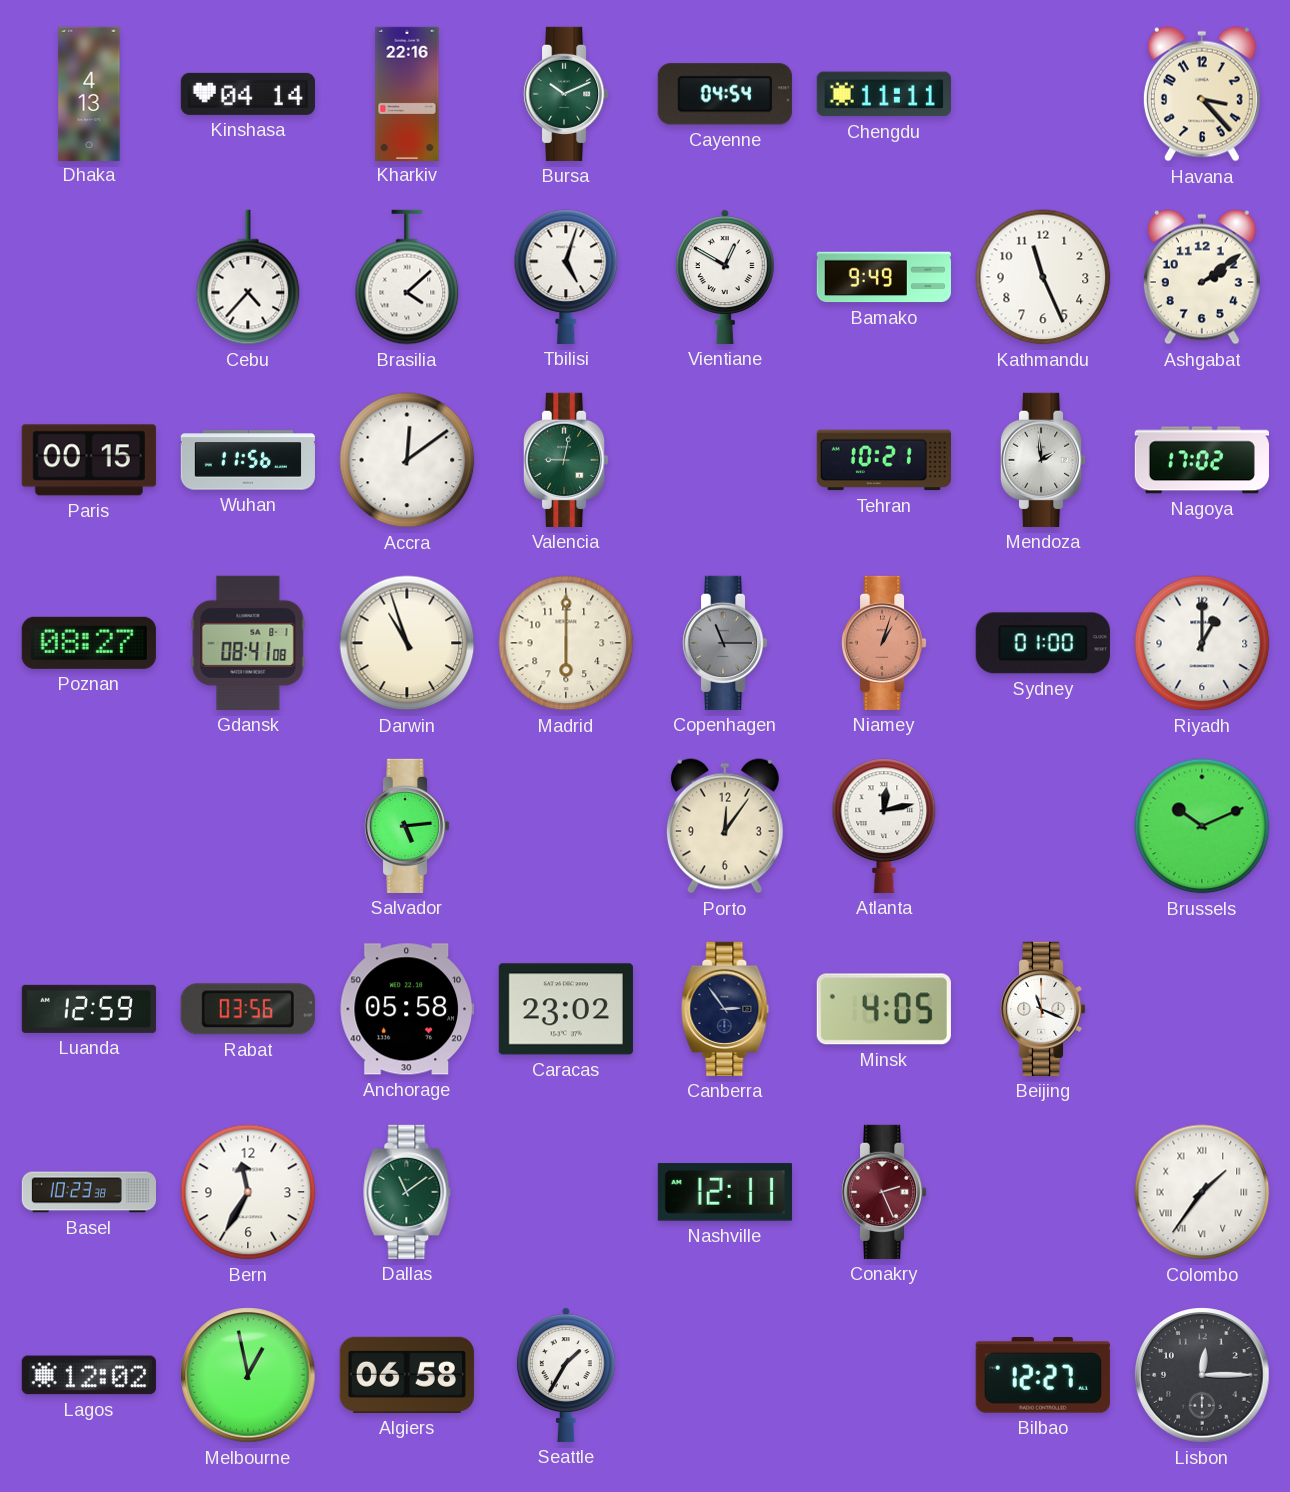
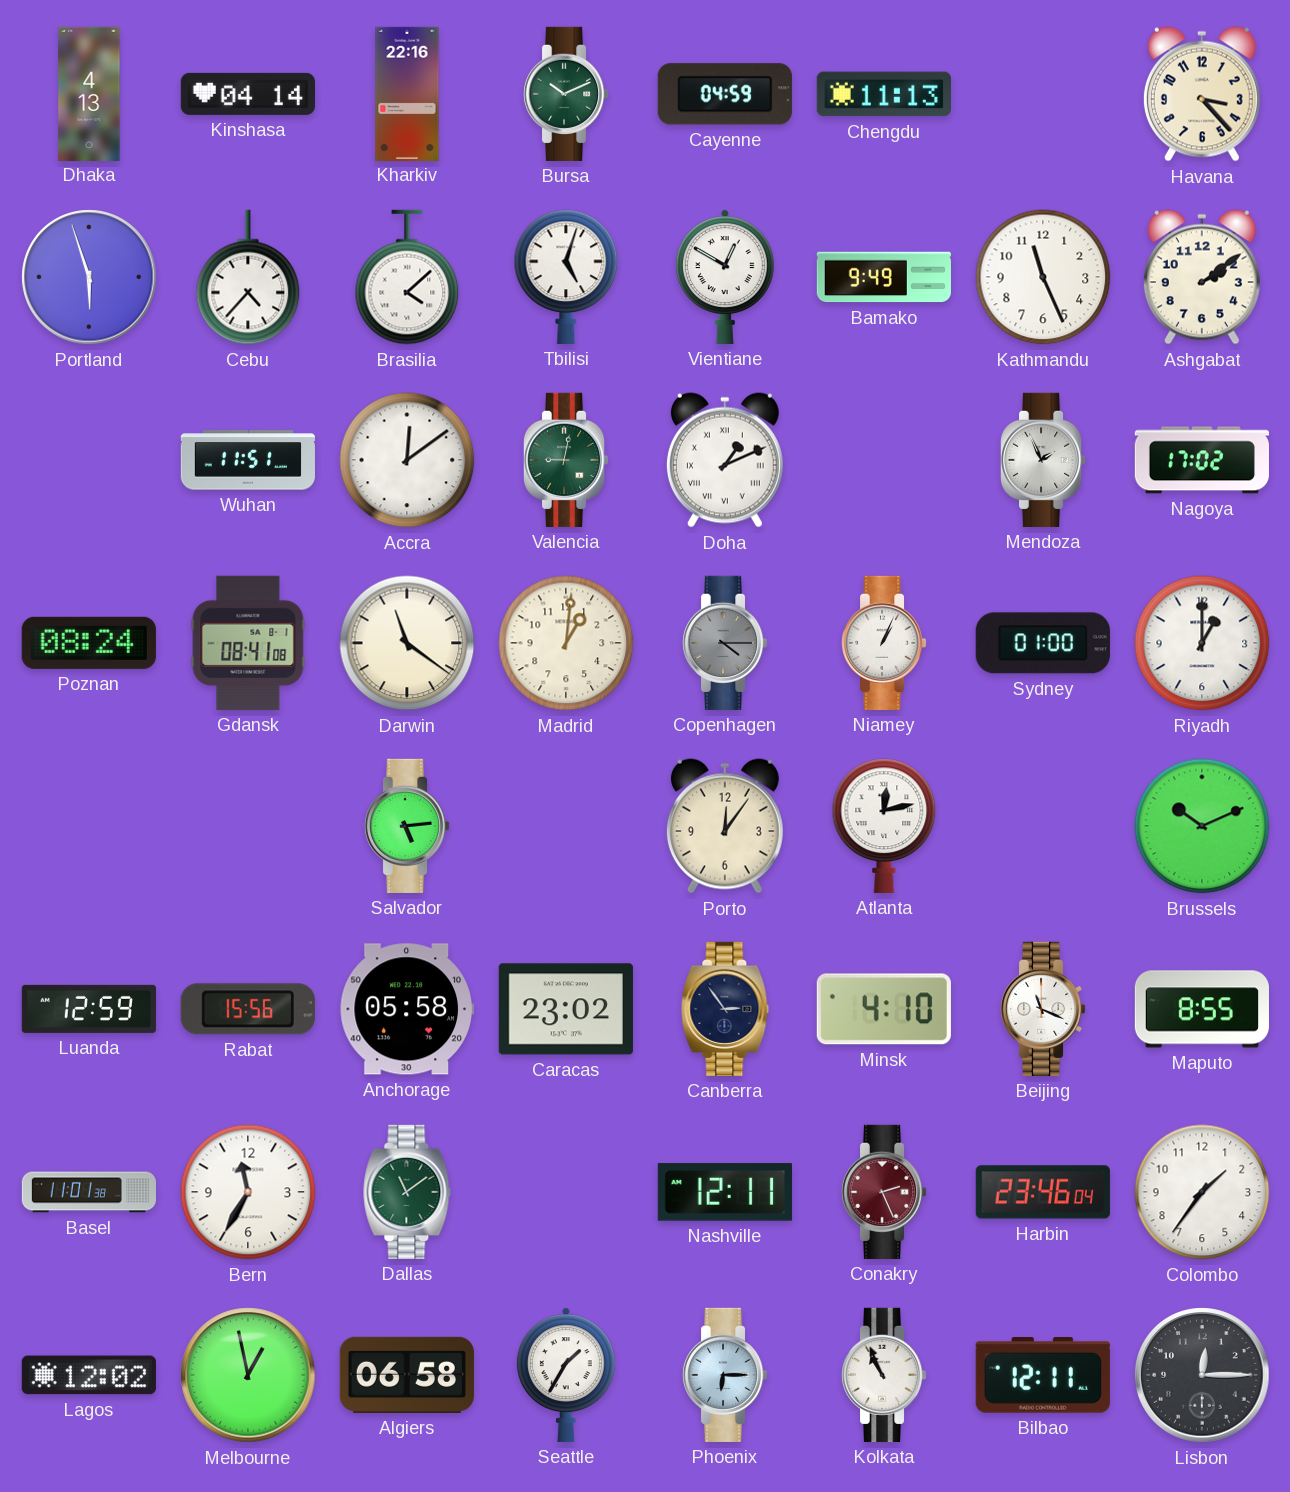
Cayenne: 04:54 -> 04:59 (725, 94)
Chengdu: 11:11 -> 11:13 (884, 94)
Portland: none -> 5:57 (89, 277)
Paris: 00:15 -> none (89, 460)
Wuhan: 11:56 -> 11:51 (248, 460)
Doha: none -> 1:11 (725, 460)
Tehran: 10:21 -> none (884, 460)
Mendoza: 1:59 -> 1:56 (1043, 460)
Poznan: 08:27 -> 08:24 (89, 643)
Darwin: 10:57 -> 11:21 (407, 643)
Madrid: 6:00 -> 1:01 (566, 643)
Copenhagen: 11:15 -> 4:15 (725, 643)
Niamey: 1:03 -> 1:04 (884, 643)
Niamey dial: salmon -> white (884, 643)
Rabat: 03:56 -> 15:56 (248, 1009)
Minsk: 4:05 -> 4:10 (884, 1009)
Maputo: none -> 8:55 (1202, 1009)
Basel: 10:23 -> 11:01 (88, 1192)
Harbin: none -> 23:46 (1043, 1192)
Colombo numerals: Roman -> Arabic (1202, 1192)
Phoenix: none -> 6:15 (725, 1375)
Kolkata: none -> 10:56 (884, 1375)
Bilbao: 12:27 -> 12:11 (1043, 1376)
